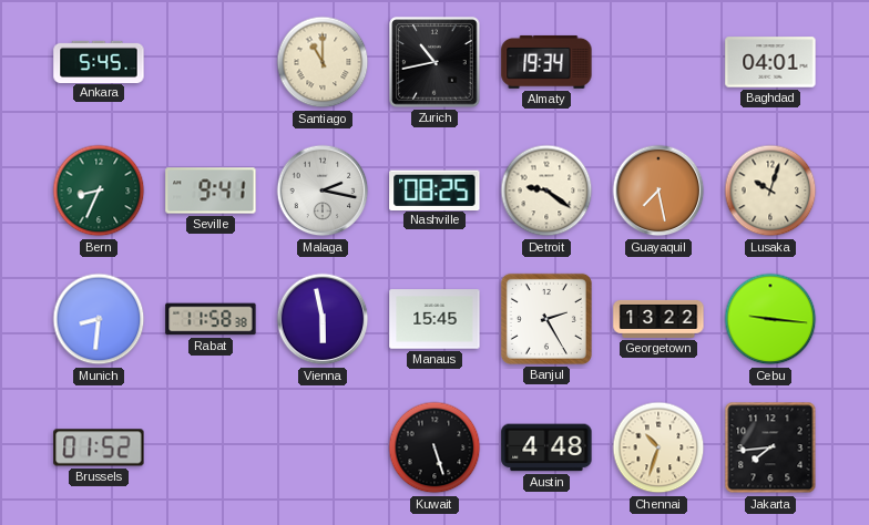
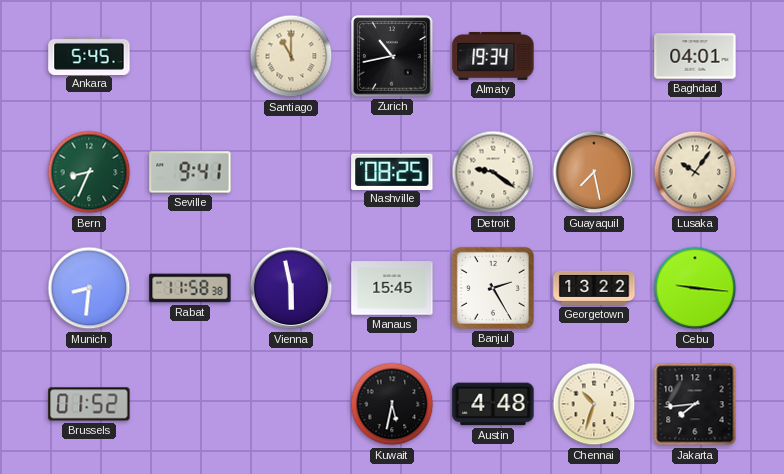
Malaga: 2:17 -> none (323, 191)
Lusaka: 10:03 -> 10:06 (695, 172)
Kuwait: 5:27 -> 5:32 (392, 404)
